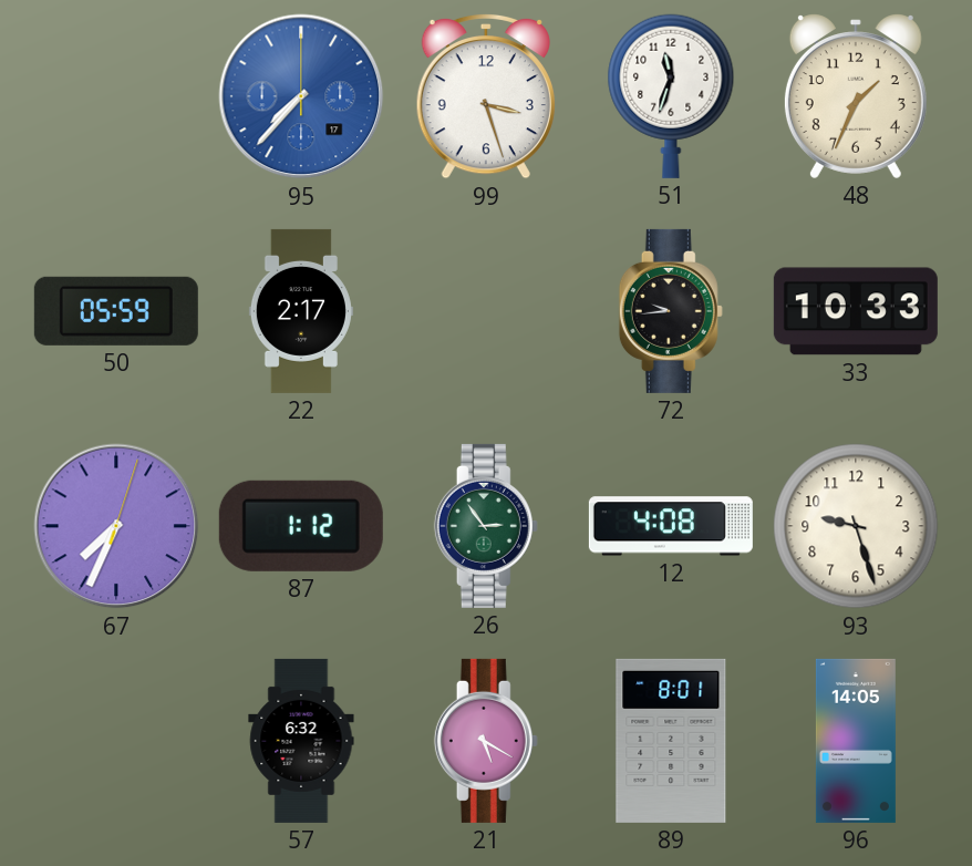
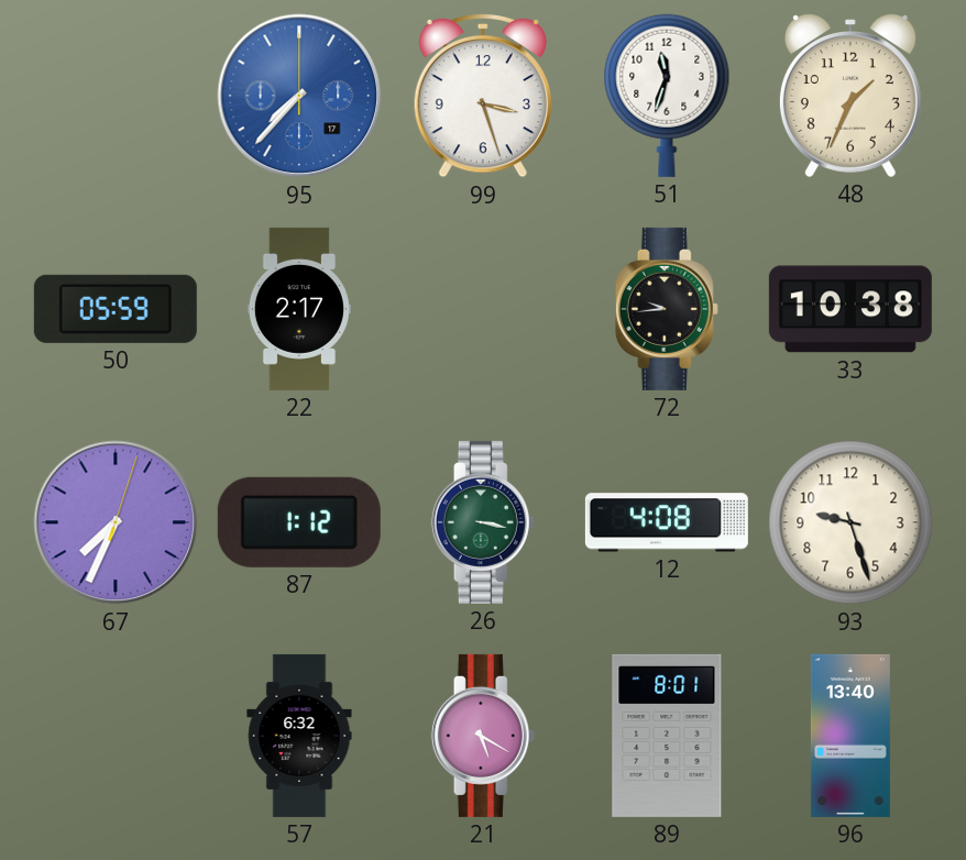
33: 10:33 -> 10:38 (850, 309)
26: 2:54 -> 3:17 (483, 522)
96: 14:05 -> 13:40 (850, 736)
